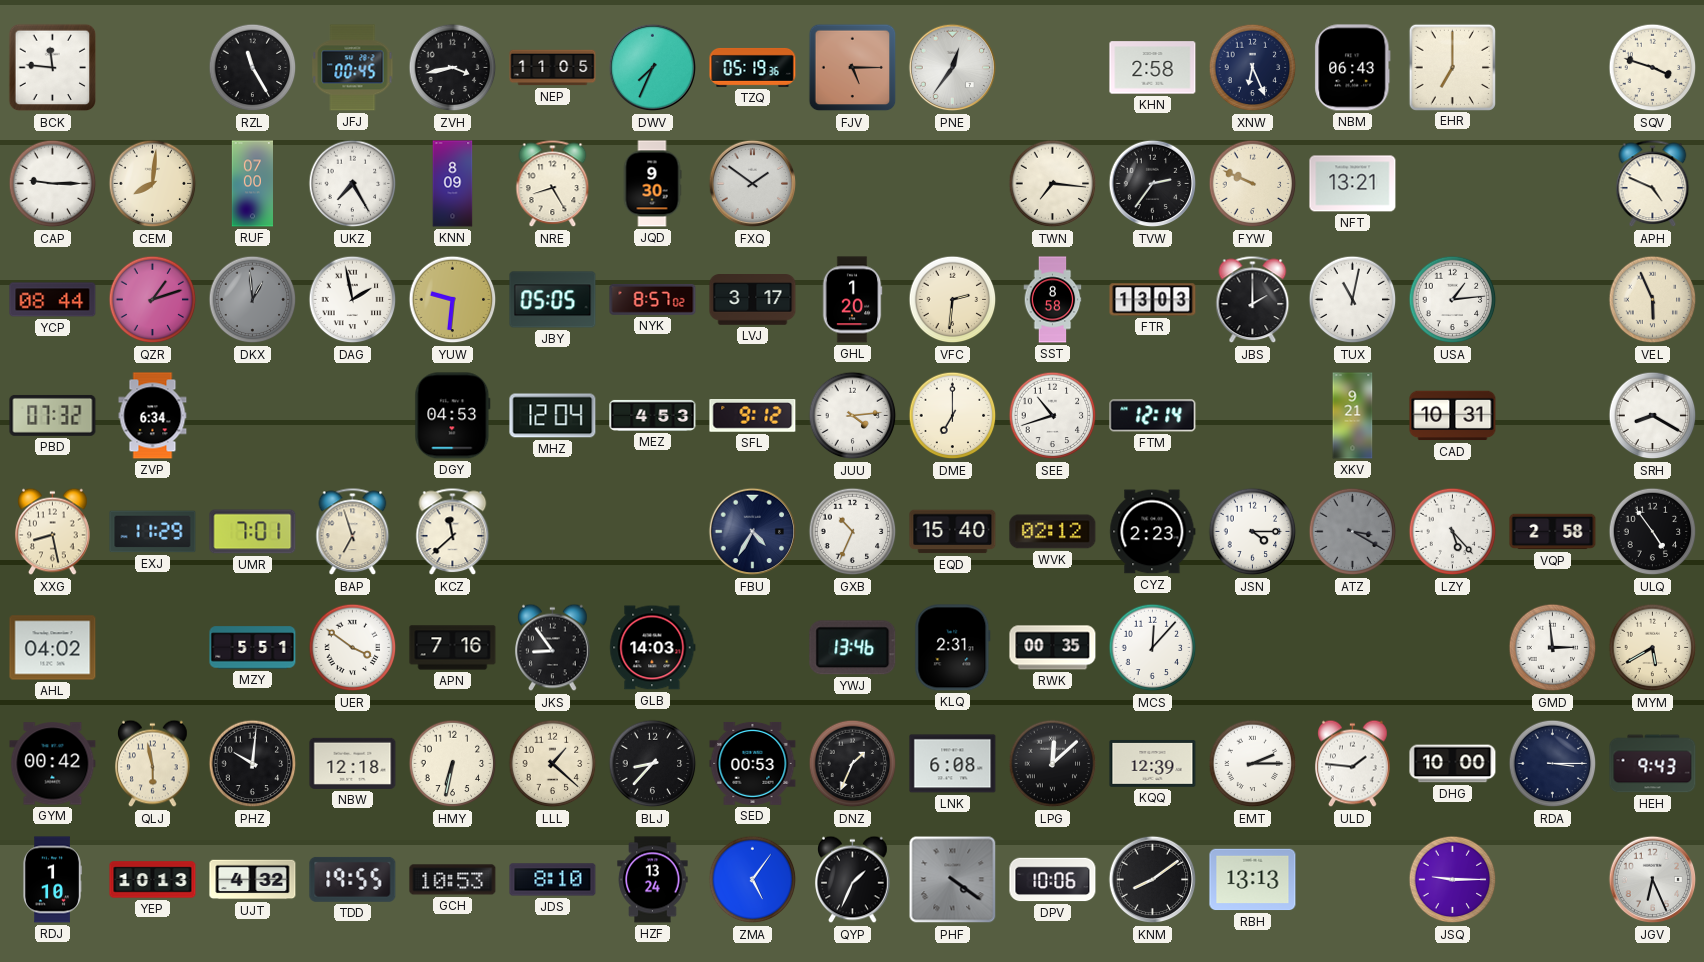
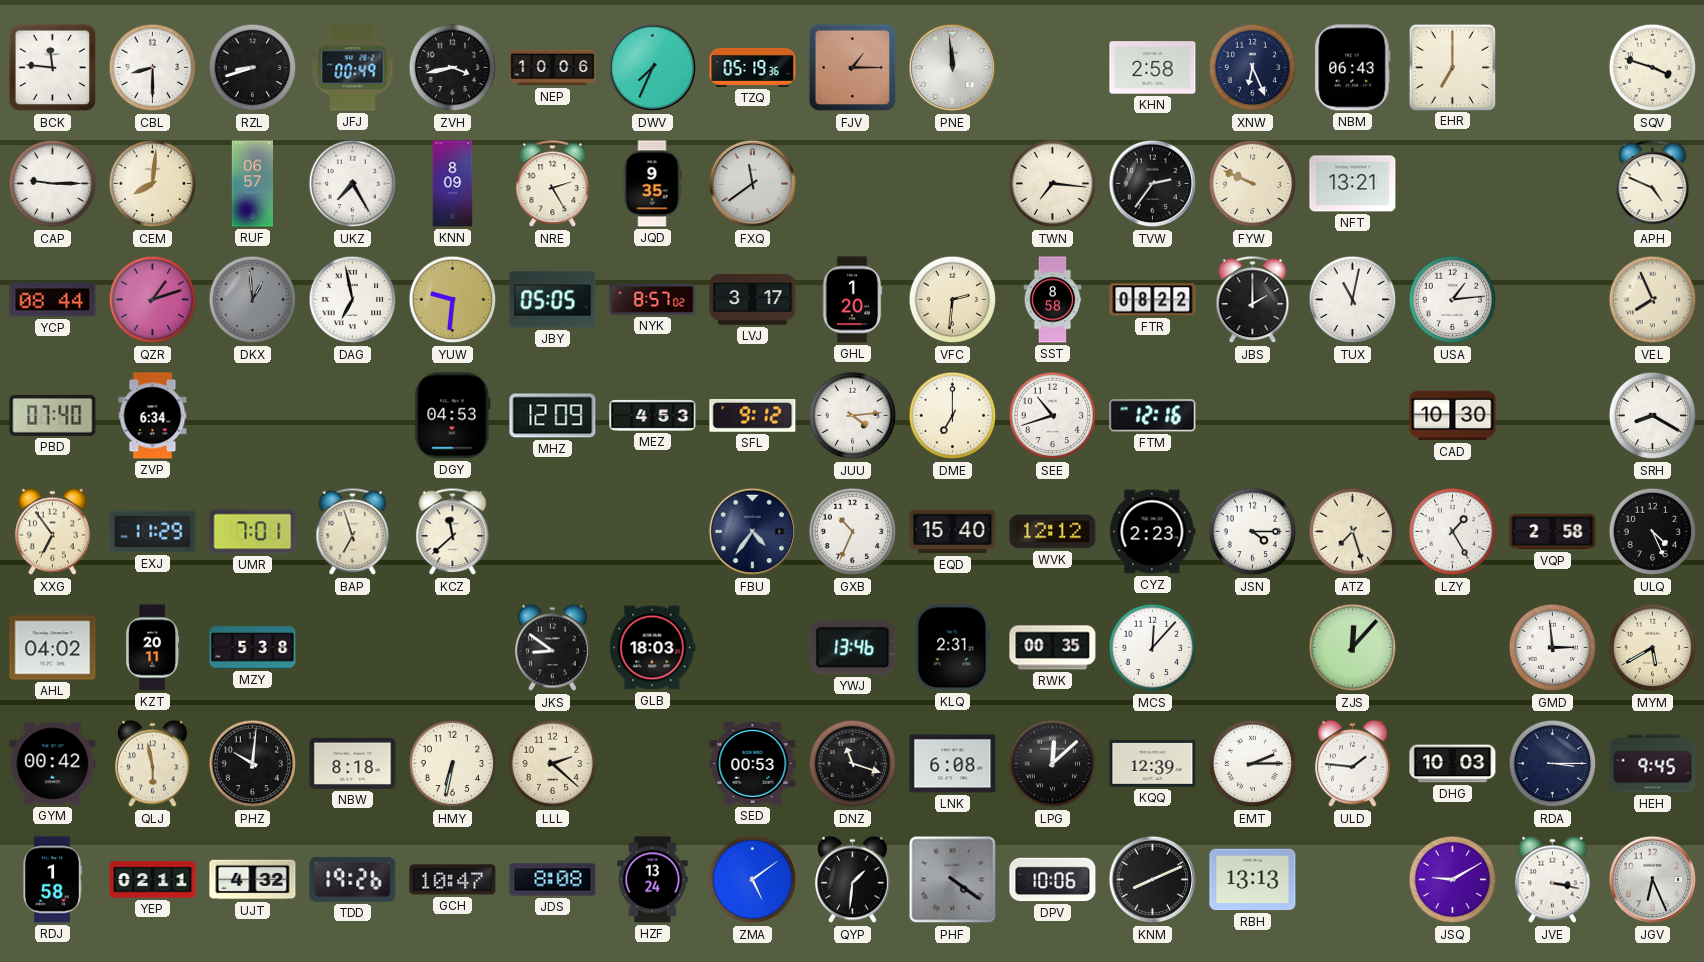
CBL: none -> 8:30 (153, 68)
RZL: 11:25 -> 8:42 (253, 68)
JFJ: 00:45 -> 00:49 (353, 68)
NEP: 11:05 -> 10:06 (553, 68)
FJV: 5:15 -> 1:15 (853, 68)
PNE: 12:36 -> 11:59 (953, 68)
RUF: 07:00 -> 06:57 (252, 184)
NRE: 8:25 -> 2:25 (553, 184)
JQD: 9:30 -> 9:35 (652, 184)
FXQ: 1:51 -> 11:39 (753, 184)
DAG: 1:58 -> 6:58 (353, 300)
FTR: 13:03 -> 08:22 (1153, 300)
VEL: 5:56 -> 7:56 (1653, 300)
PBD: 07:32 -> 07:40 (53, 415)
MHZ: 12:04 -> 12:09 (553, 416)
FTM: 12:14 -> 12:16 (1153, 416)
XKV: 9:21 -> none (1353, 416)
CAD: 10:31 -> 10:30 (1453, 416)
XXG: 8:28 -> 6:54 (53, 532)
FBU: 4:35 -> 4:36 (753, 532)
WVK: 02:12 -> 12:12 (1053, 532)
ATZ: 3:20 -> 7:27 (1353, 532)
ATZ dial: grey -> cream (1353, 532)
LZY: 5:23 -> 1:25 (1453, 532)
ULQ: 4:54 -> 4:26 (1653, 532)
KZT: none -> 20:11 (153, 648)
MZY: 5:51 -> 5:38 (253, 648)
UER: 3:51 -> none (353, 648)
APN: 7:16 -> none (453, 648)
JKS: 8:54 -> 8:51 (553, 648)
GLB: 14:03 -> 18:03 (653, 648)
ZJS: none -> 12:07 (1353, 648)
NBW: 12:18 -> 8:18 (353, 763)
LLL: 1:22 -> 2:22 (553, 764)
BLJ: 8:37 -> none (653, 764)
DNZ: 1:34 -> 11:18 (853, 764)
DHG: 10:00 -> 10:03 (1453, 764)
HEH: 9:43 -> 9:45 (1653, 764)
RDJ: 1:10 -> 1:58 (52, 880)
YEP: 10:13 -> 02:11 (153, 880)
TDD: 19:55 -> 19:26 (353, 879)
GCH: 10:53 -> 10:47 (453, 880)
JDS: 8:10 -> 8:08 (553, 880)
ZMA: 5:06 -> 5:09 (753, 880)
QYP: 1:34 -> 1:31 (853, 880)
KNM: 8:09 -> 8:11 (1153, 880)
JSQ: 9:15 -> 9:10 (1453, 880)
JVE: none -> 3:17 (1553, 880)
